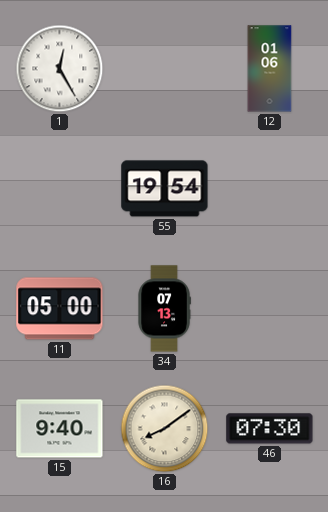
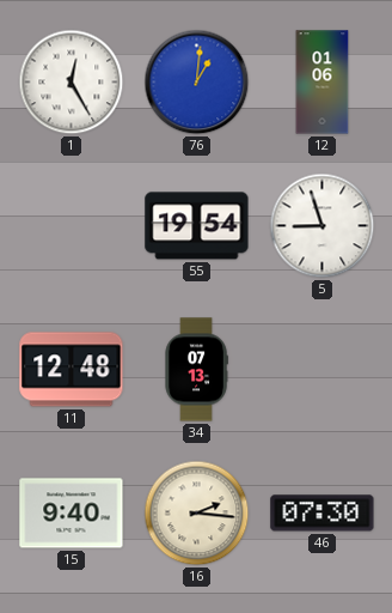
76: none -> 1:01 (197, 83)
5: none -> 8:57 (323, 226)
11: 05:00 -> 12:48 (72, 370)
16: 8:09 -> 2:16 (197, 514)
